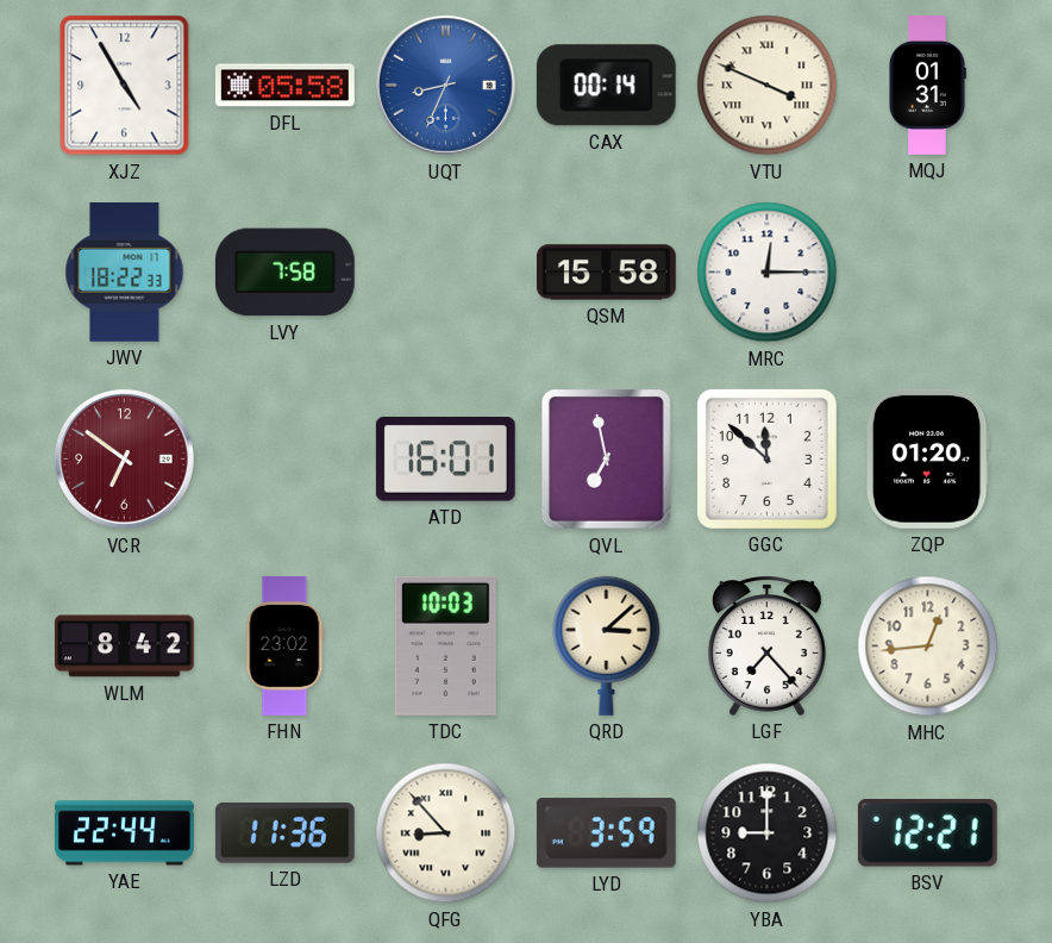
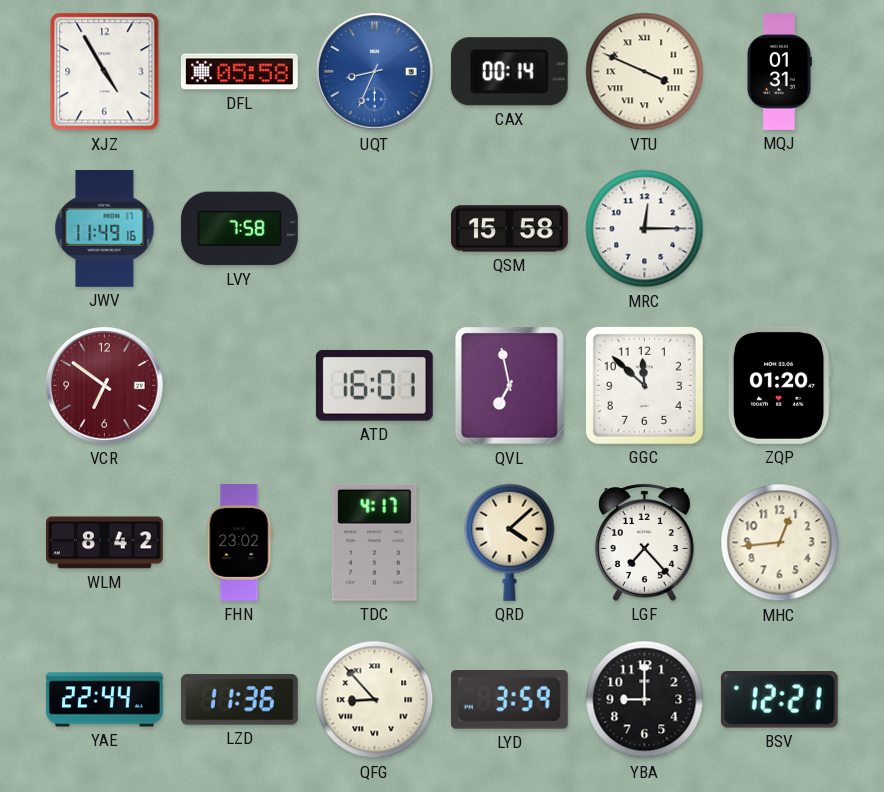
JWV: 18:22 -> 11:49 (105, 229)
TDC: 10:03 -> 4:17 (374, 542)
QRD: 3:08 -> 4:08 (510, 542)
